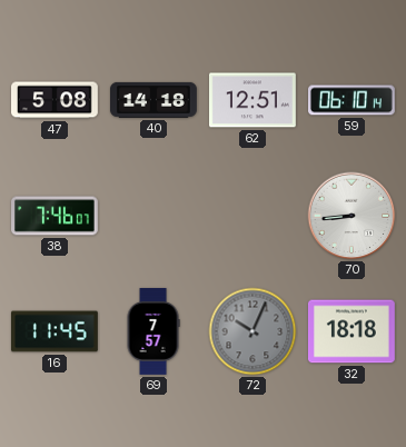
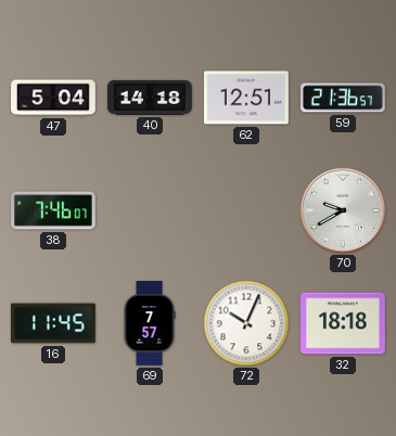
47: 5:08 -> 5:04 (54, 98)
59: 06:10 -> 21:36 (344, 98)
70: 8:44 -> 9:40 (343, 210)
72 dial: grey -> white (246, 323)
